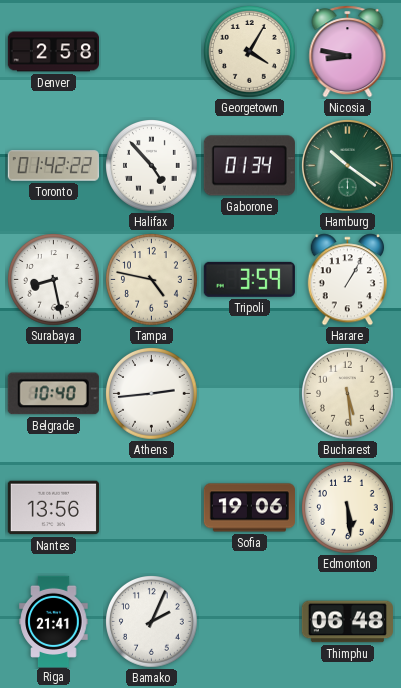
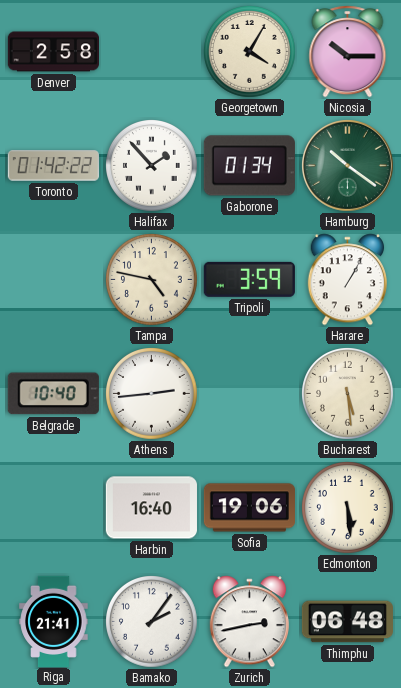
Nicosia: 8:47 -> 10:15 (348, 52)
Halifax: 4:53 -> 1:53 (152, 166)
Surabaya: 8:28 -> none (54, 280)
Nantes: 13:56 -> none (53, 508)
Harbin: none -> 16:40 (151, 508)
Bamako: 2:04 -> 2:06 (152, 622)
Zurich: none -> 2:43 (249, 622)
